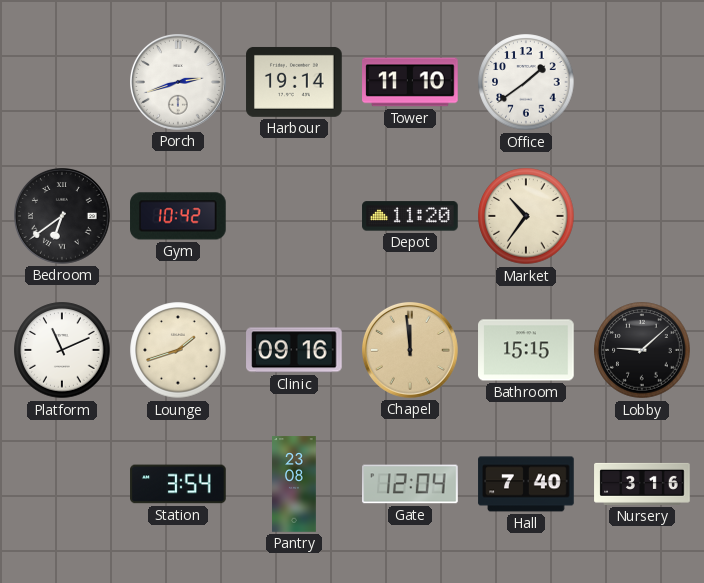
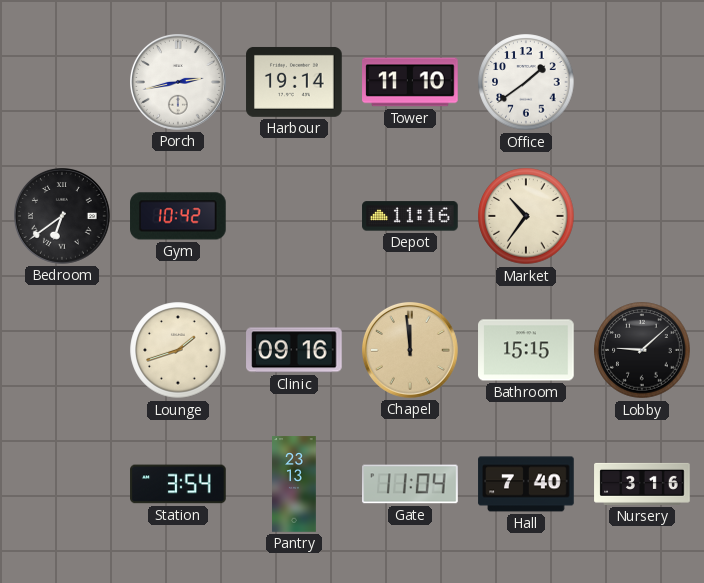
Porch: 2:42 -> 2:43 (179, 83)
Depot: 11:20 -> 11:16 (410, 216)
Platform: 11:11 -> none (62, 350)
Pantry: 23:08 -> 23:13 (295, 484)
Gate: 12:04 -> 11:04 (410, 484)
